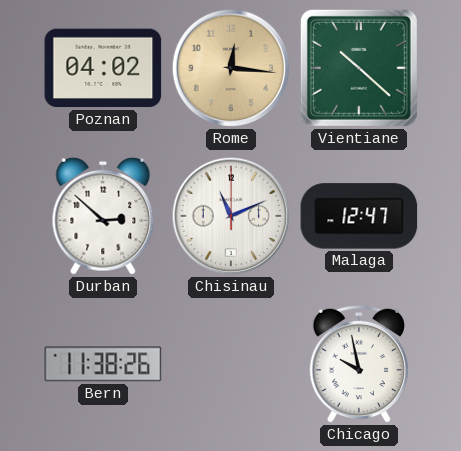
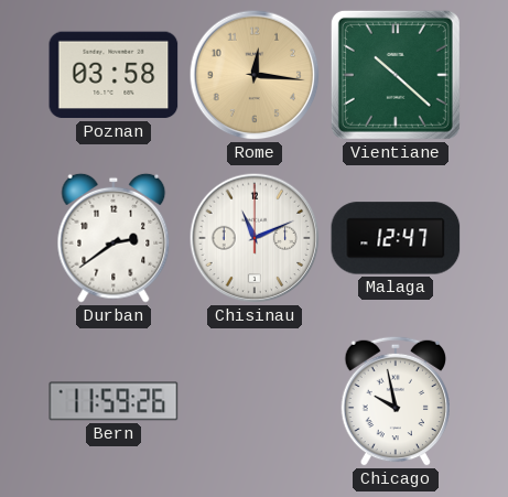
Poznan: 04:02 -> 03:58 (114, 75)
Durban: 2:52 -> 2:39 (114, 238)
Bern: 11:38 -> 11:59 (114, 401)
